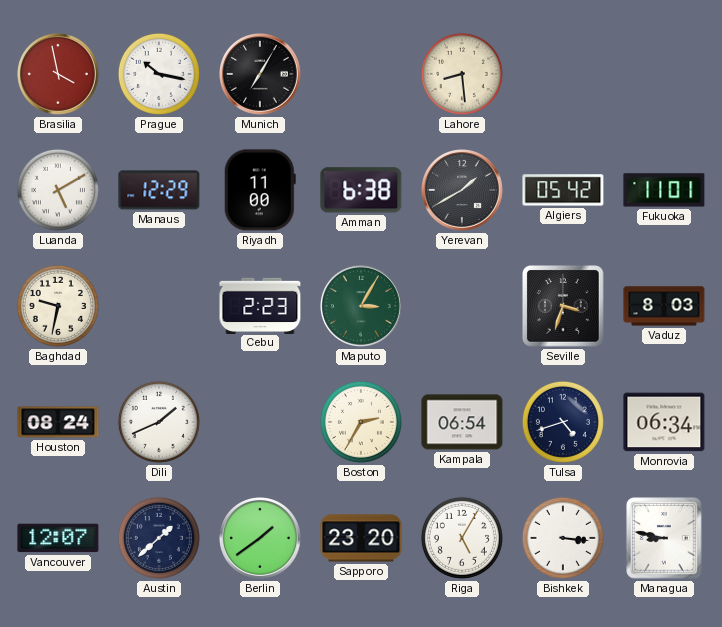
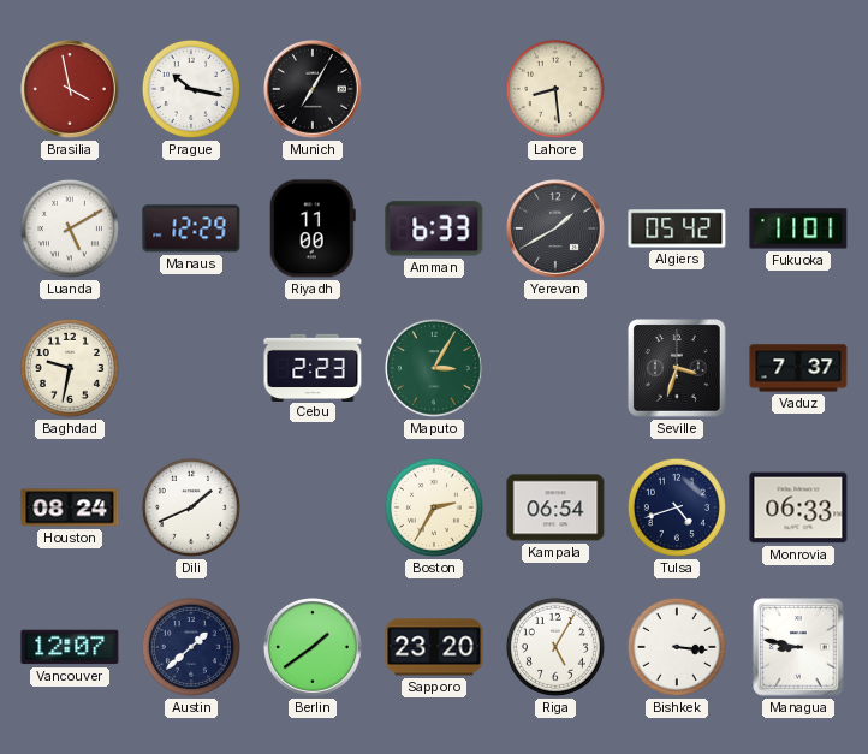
Amman: 6:38 -> 6:33 (434, 228)
Vaduz: 8:03 -> 7:37 (798, 368)
Monrovia: 06:34 -> 06:33 (798, 507)
